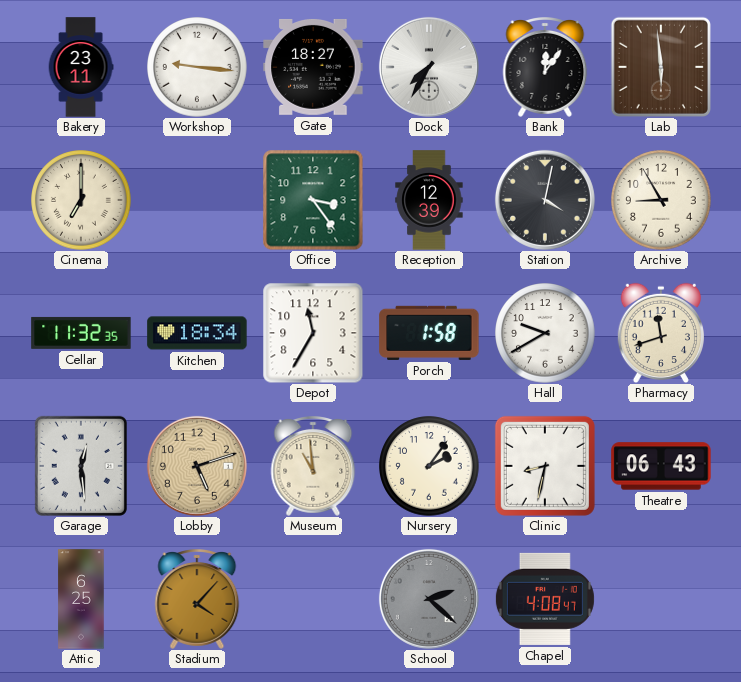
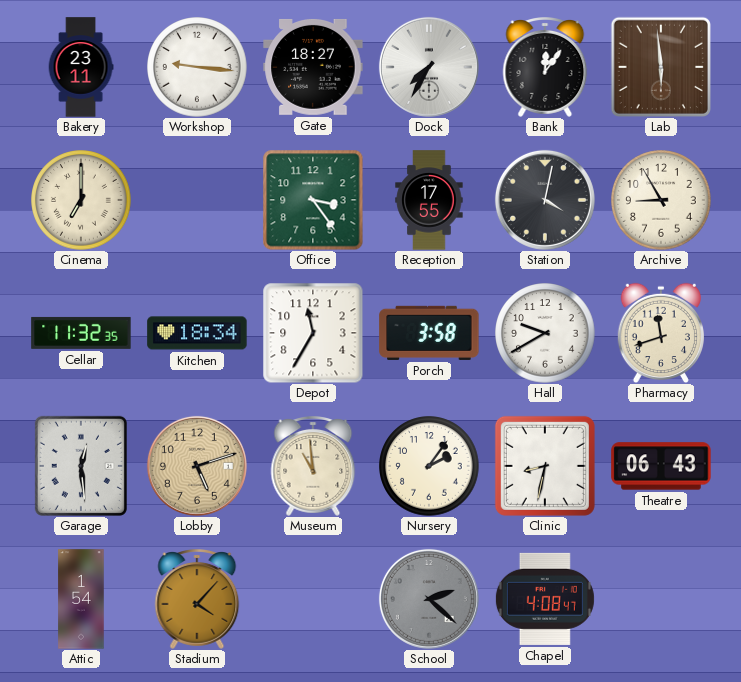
Reception: 12:39 -> 17:55 (429, 200)
Porch: 1:58 -> 3:58 (429, 333)
Attic: 6:25 -> 1:54 (81, 599)
